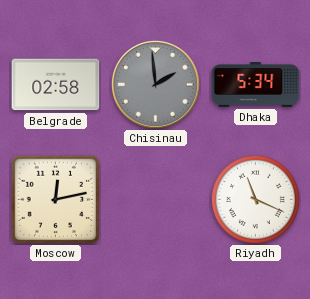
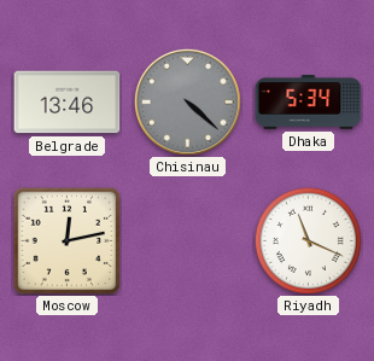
Belgrade: 02:58 -> 13:46 (68, 103)
Chisinau: 1:59 -> 4:22 (187, 101)
